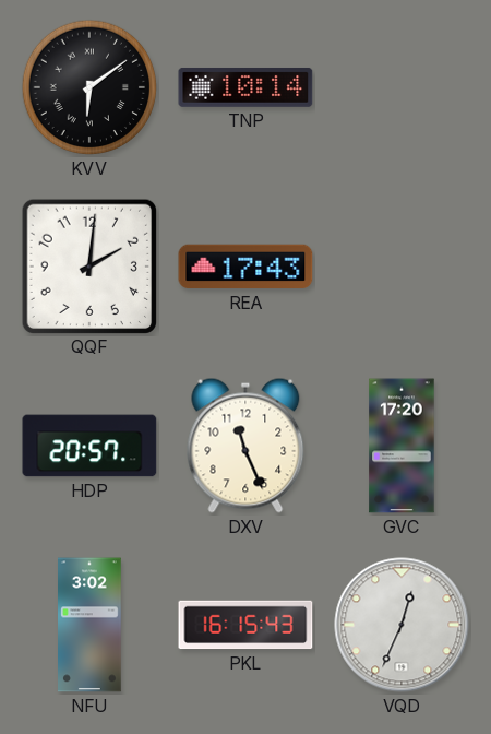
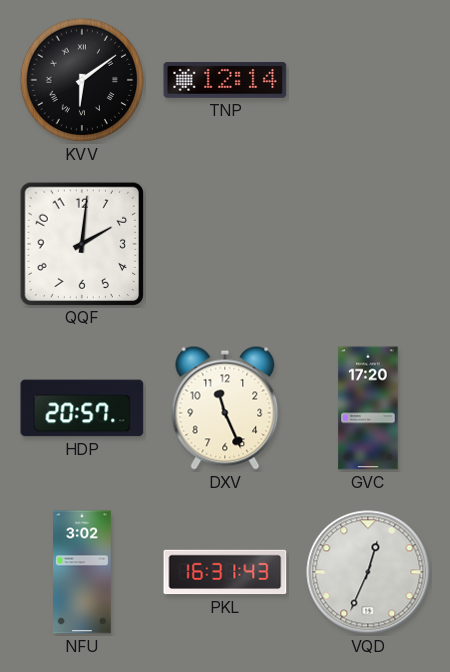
TNP: 10:14 -> 12:14 (225, 80)
REA: 17:43 -> none (245, 267)
PKL: 16:15 -> 16:31 (225, 572)
